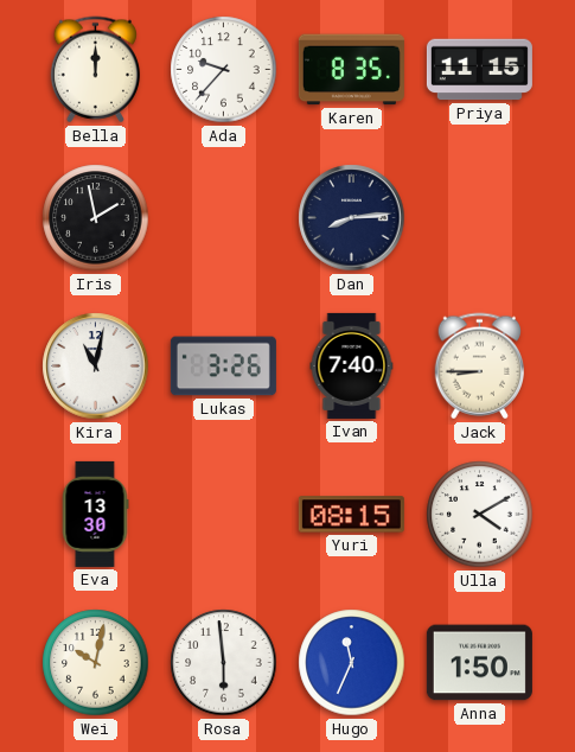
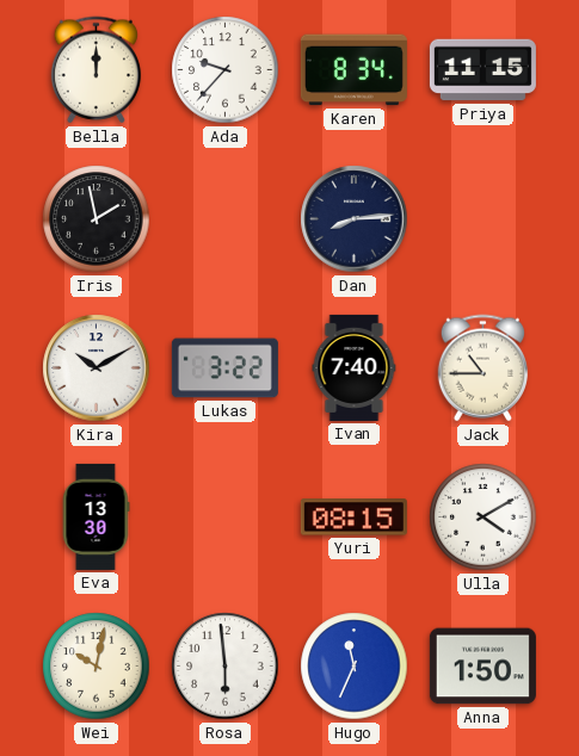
Karen: 8:35 -> 8:34 (353, 70)
Kira: 11:02 -> 10:10 (97, 368)
Lukas: 3:26 -> 3:22 (224, 368)
Jack: 8:45 -> 10:45 (483, 368)
